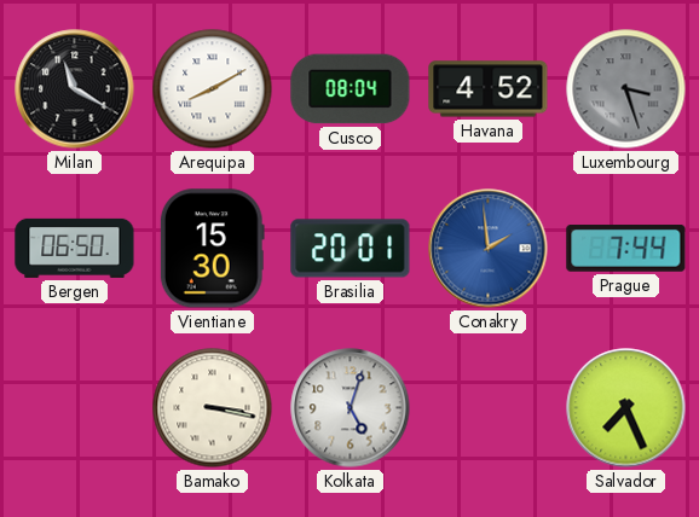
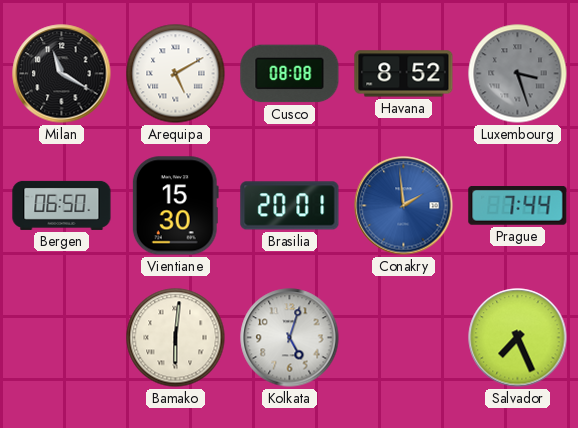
Arequipa: 8:10 -> 5:10 (176, 74)
Cusco: 08:04 -> 08:08 (290, 74)
Havana: 4:52 -> 8:52 (404, 74)
Bamako: 3:17 -> 6:01 (176, 338)
